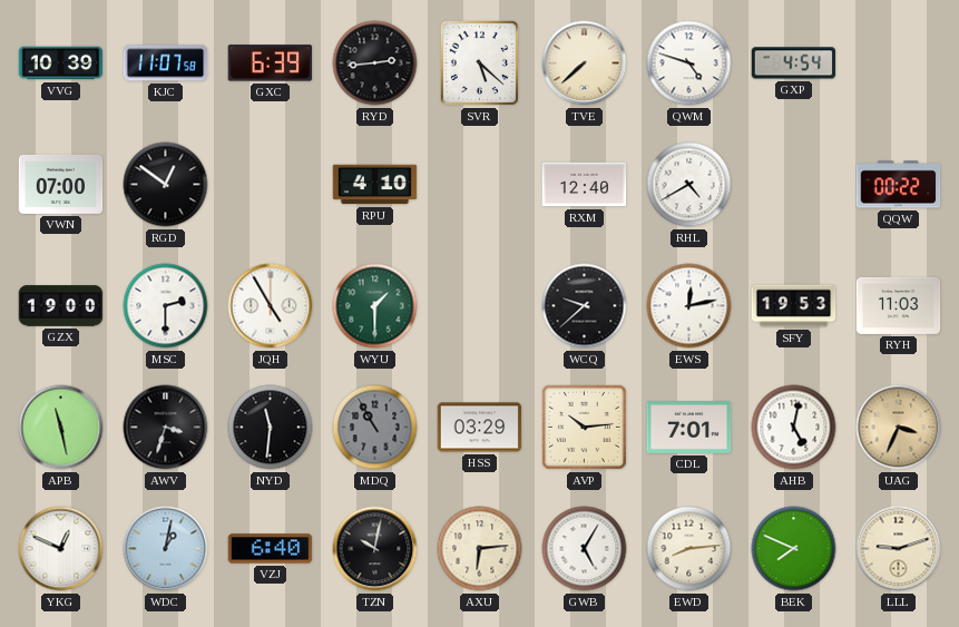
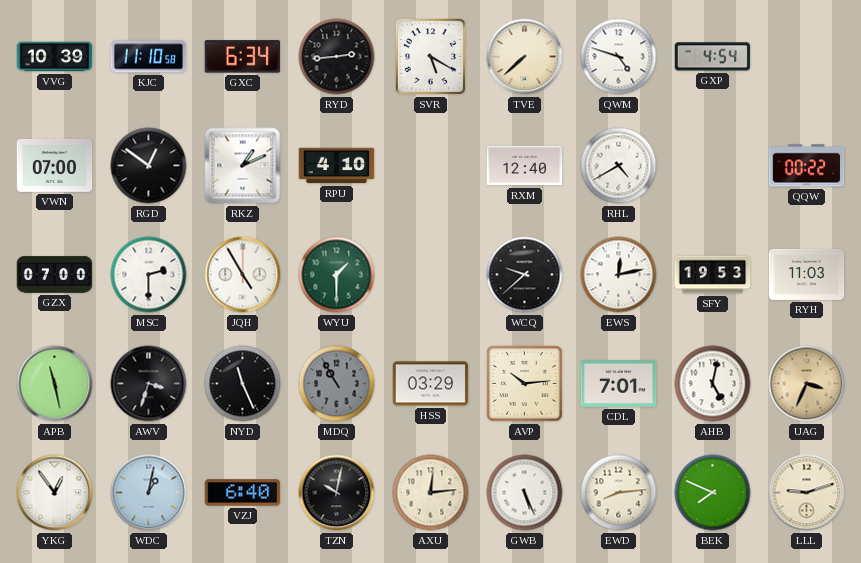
KJC: 11:07 -> 11:10 (149, 57)
GXC: 6:39 -> 6:34 (243, 57)
SVR: 5:22 -> 5:20 (430, 56)
RKZ: none -> 1:11 (243, 166)
GZX: 19:00 -> 07:00 (55, 275)
NYD: 11:31 -> 11:26 (243, 384)
YKG: 12:49 -> 12:54 (55, 493)
AXU: 6:14 -> 12:14 (431, 493)
GWB: 5:05 -> 5:26 (525, 493)
